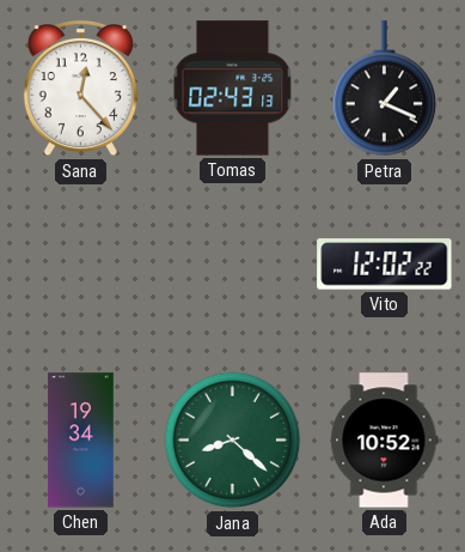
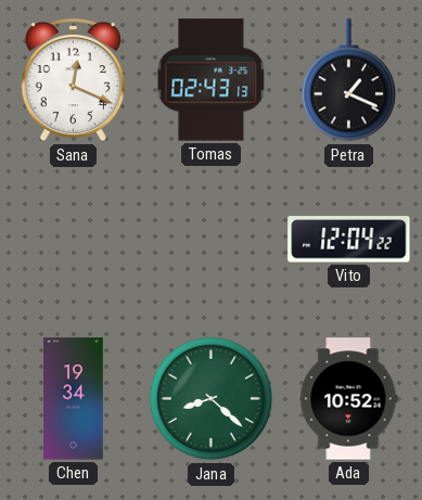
Sana: 12:23 -> 12:19 (73, 81)
Vito: 12:02 -> 12:04 (349, 240)
